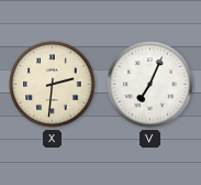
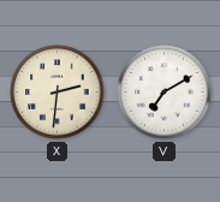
V: 7:04 -> 7:10 (165, 93)
